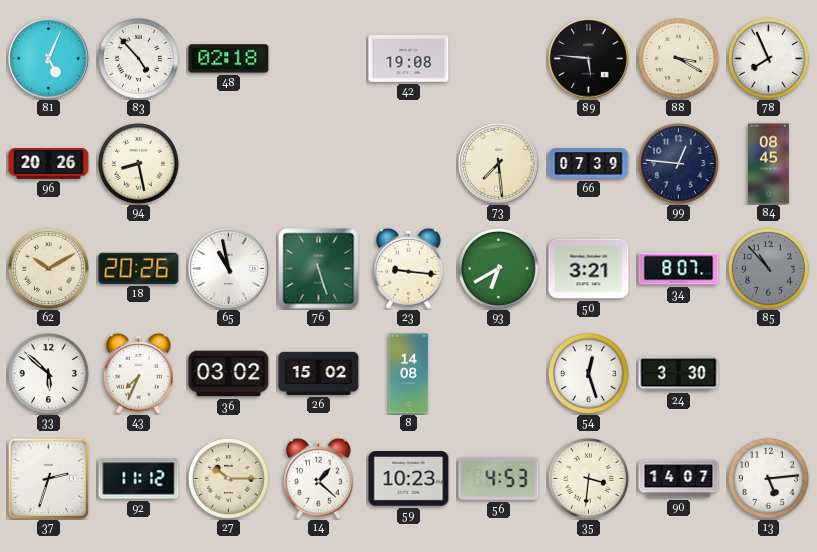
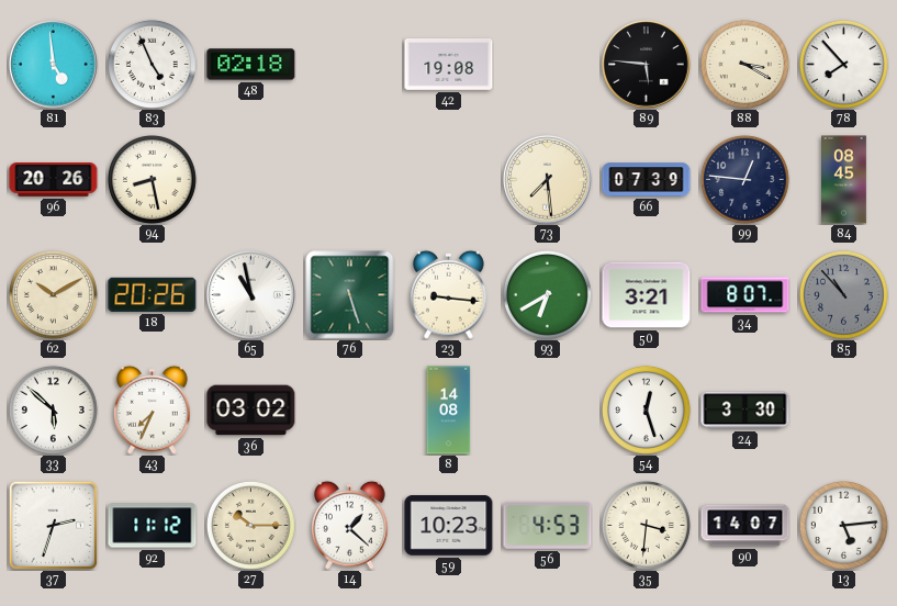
81: 5:04 -> 4:59 (54, 65)
83: 4:53 -> 4:56 (152, 64)
78: 7:56 -> 7:53 (843, 64)
26: 15:02 -> none (319, 373)
